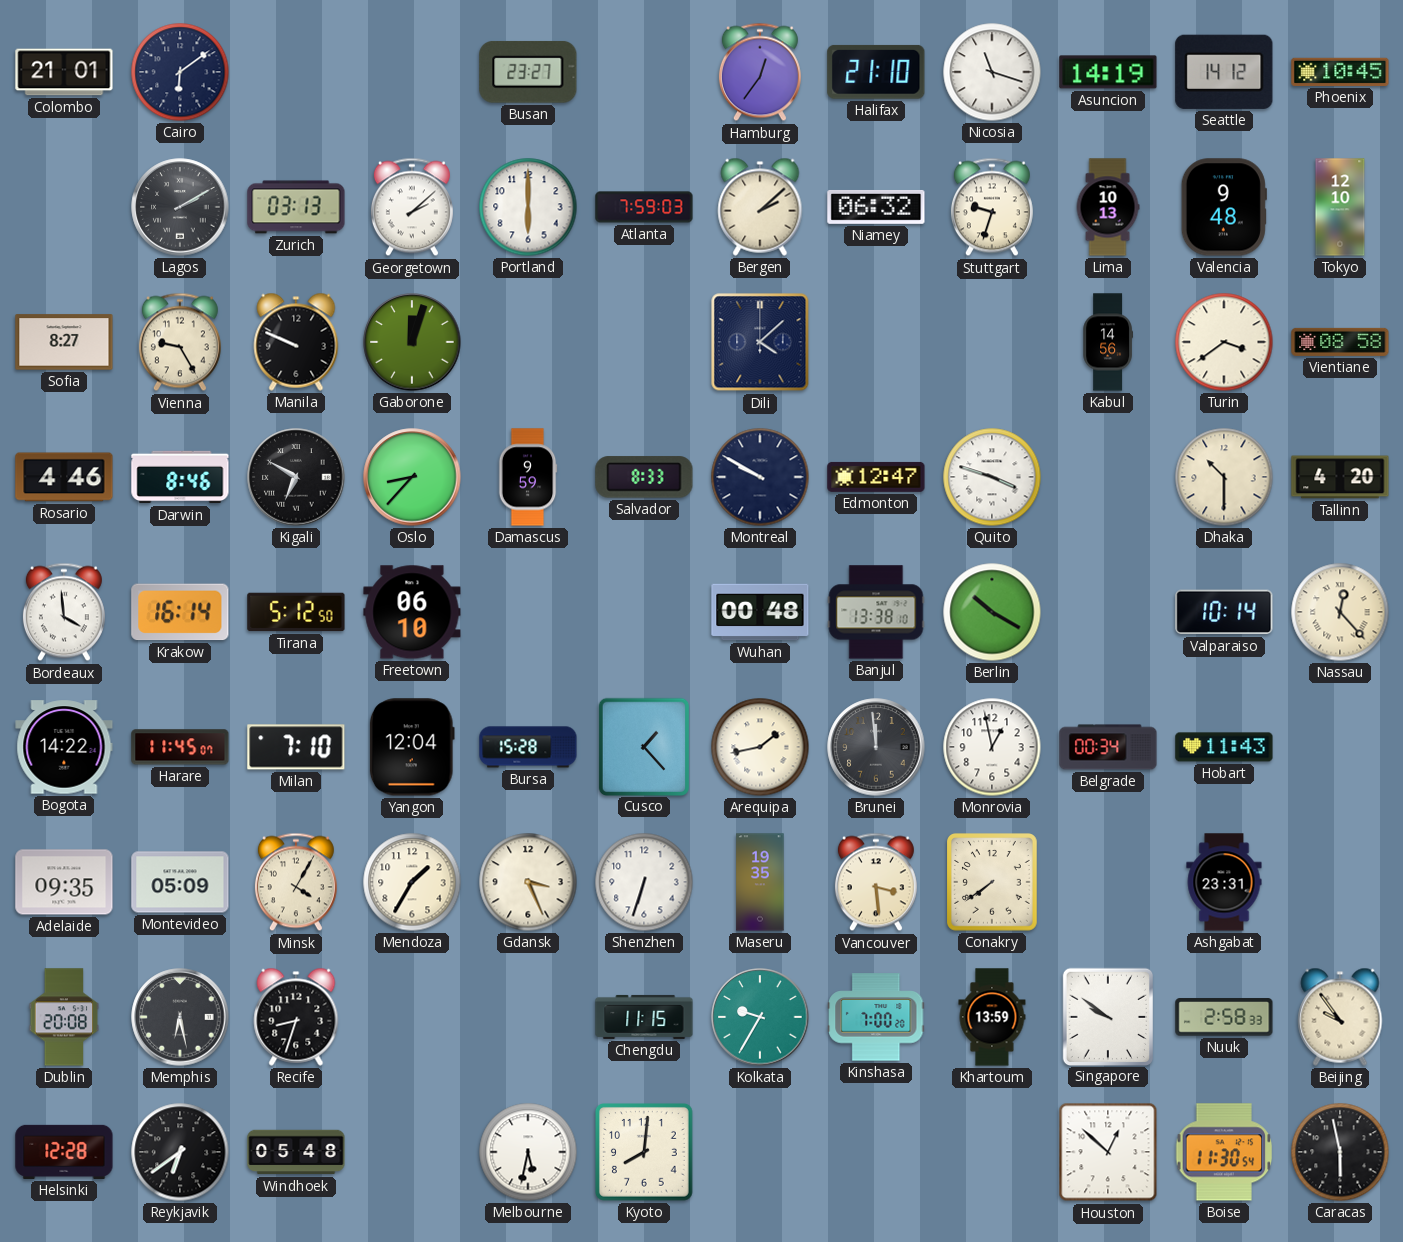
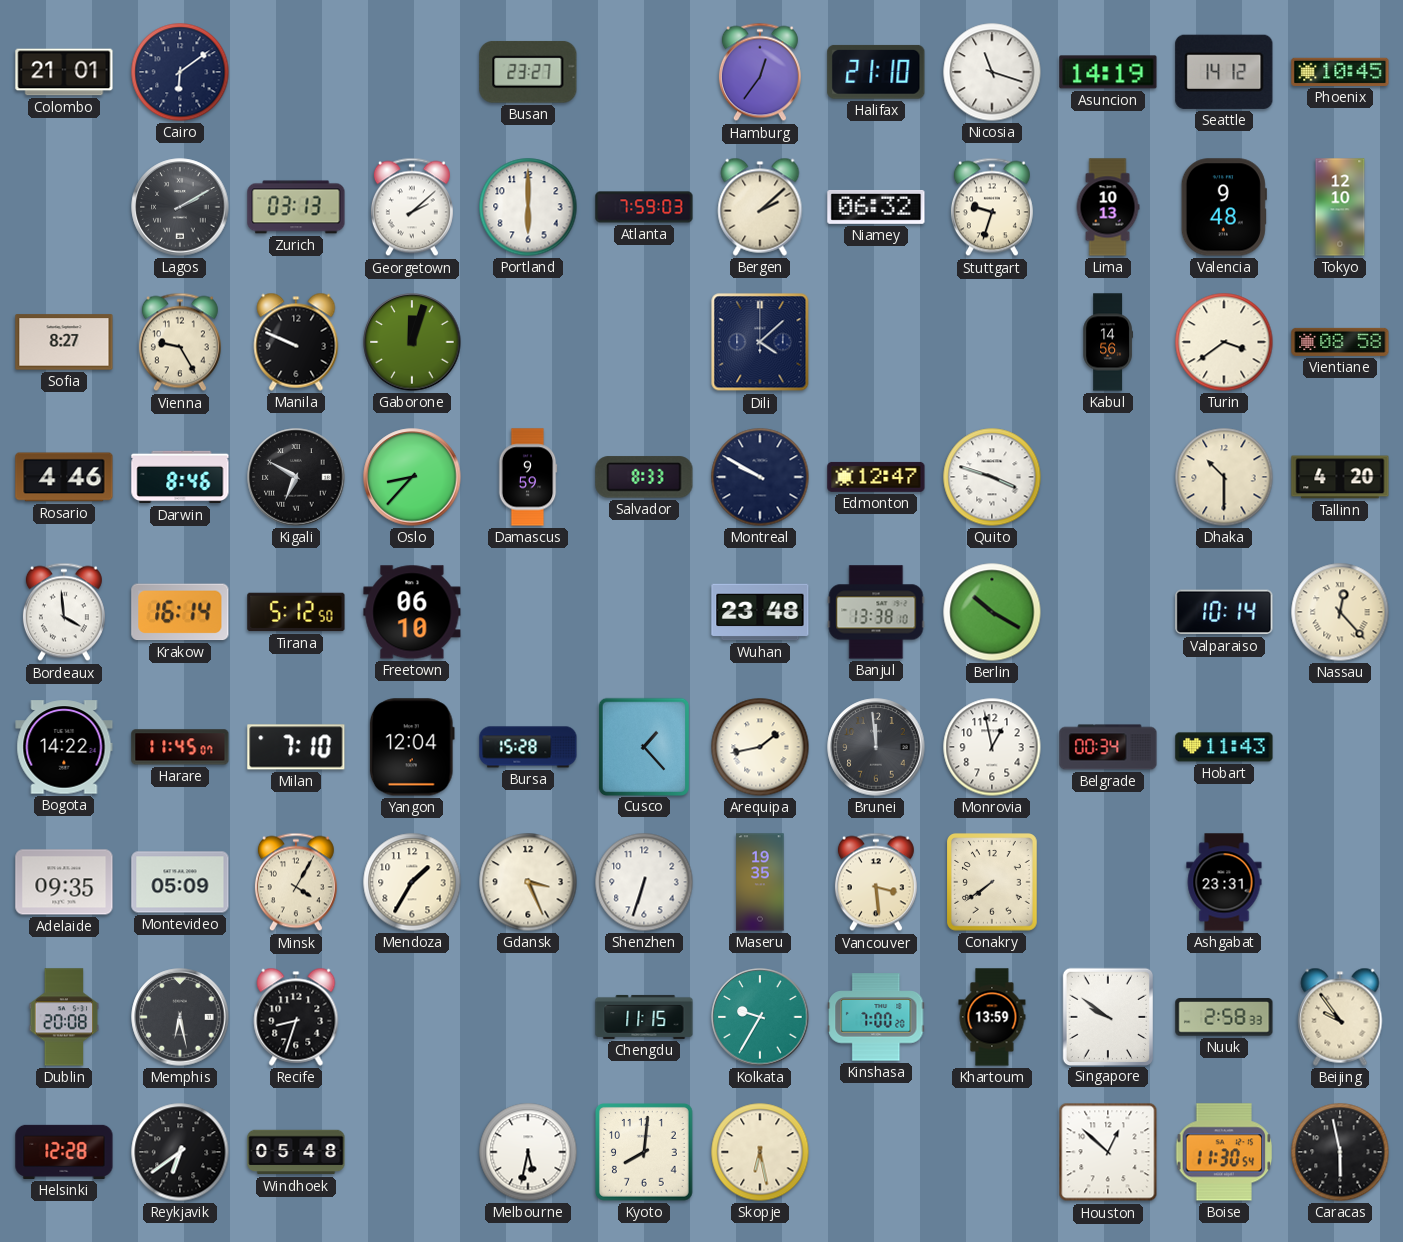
Wuhan: 00:48 -> 23:48 (760, 612)
Skopje: none -> 6:28 (760, 1152)
